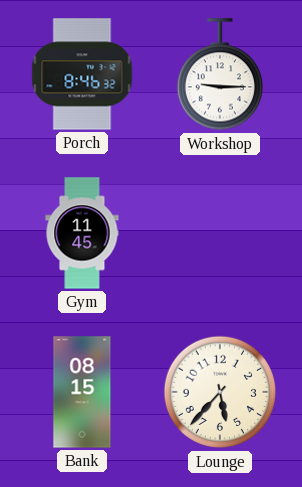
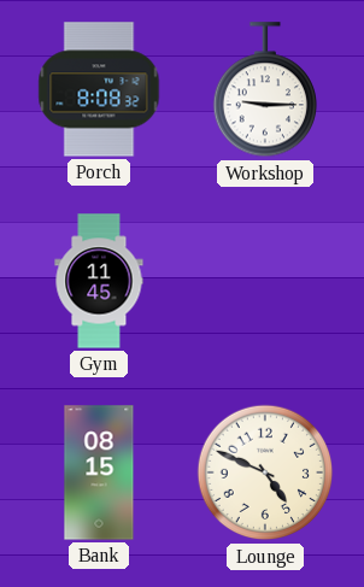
Porch: 8:46 -> 8:08 (99, 89)
Lounge: 5:37 -> 4:49 (265, 472)
